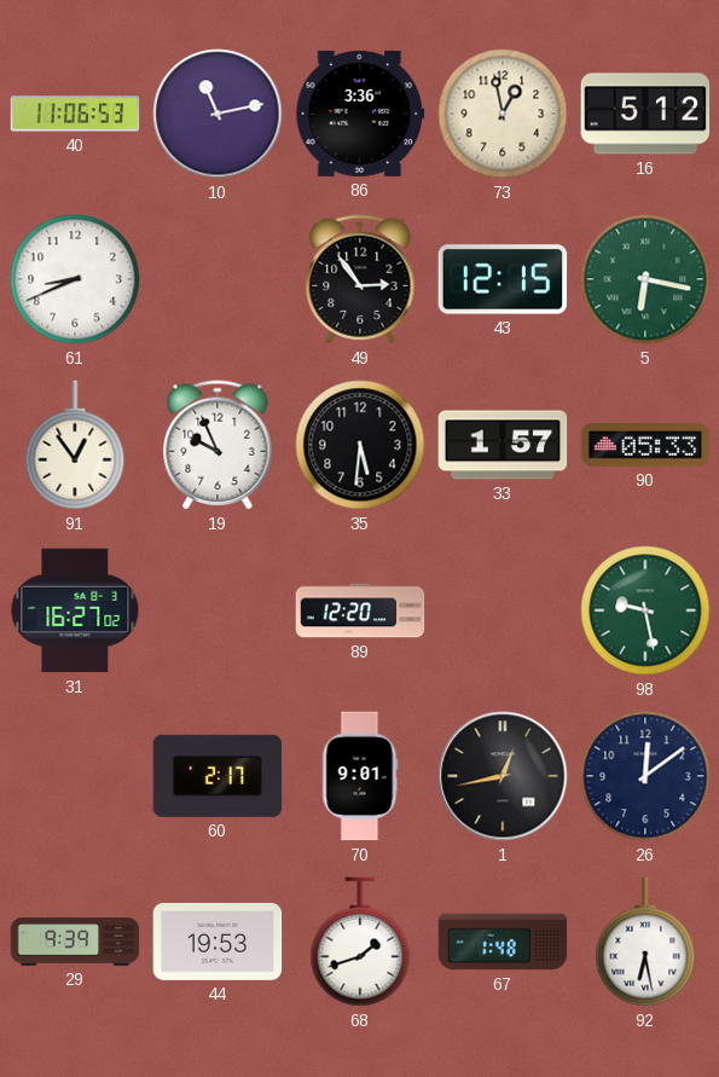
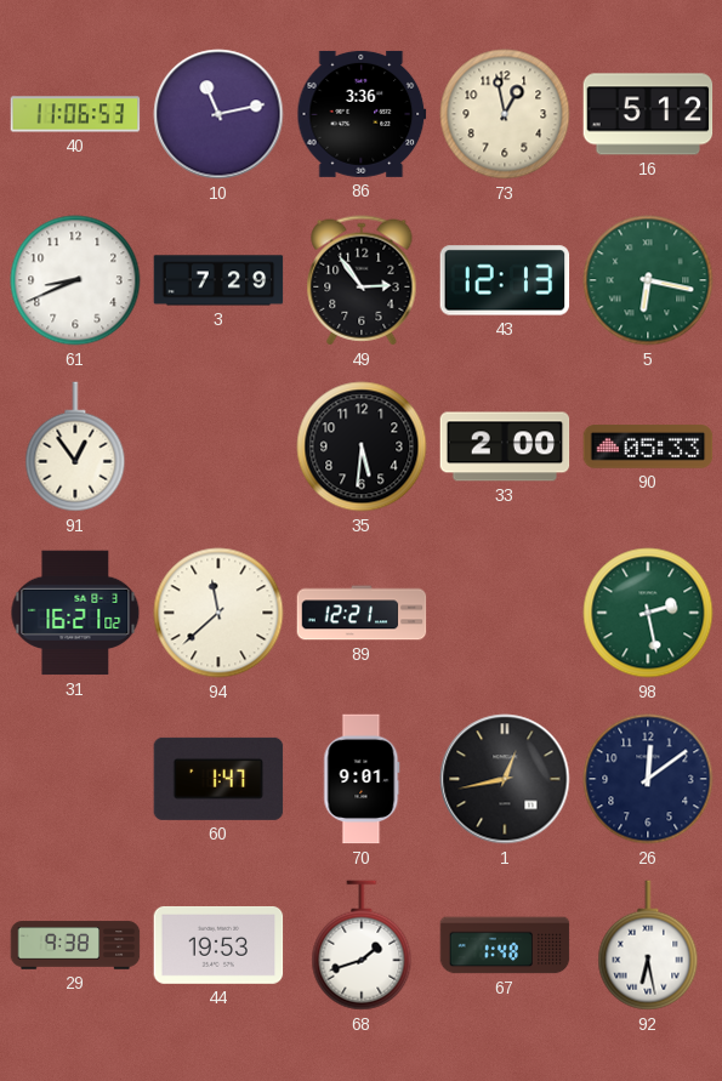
3: none -> 7:29 (218, 280)
43: 12:15 -> 12:13 (505, 280)
19: 9:56 -> none (218, 445)
33: 1:57 -> 2:00 (505, 446)
31: 16:27 -> 16:21 (75, 613)
94: none -> 11:38 (218, 613)
89: 12:20 -> 12:21 (362, 613)
98: 9:28 -> 2:28 (648, 613)
60: 2:17 -> 1:47 (218, 779)
29: 9:39 -> 9:38 (75, 945)
